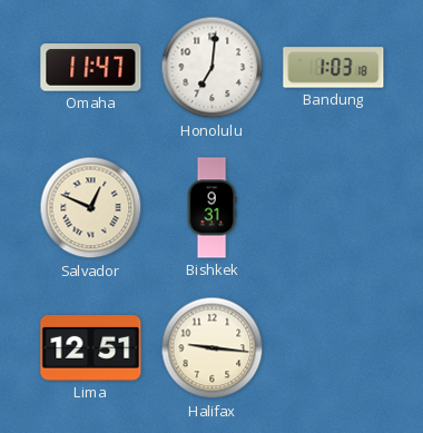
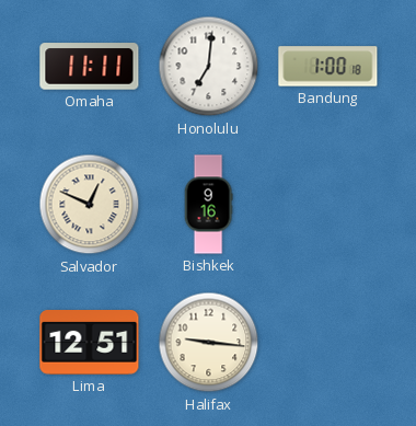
Omaha: 11:47 -> 11:11 (90, 67)
Bandung: 1:03 -> 1:00 (328, 67)
Bishkek: 9:31 -> 9:16 (208, 205)
